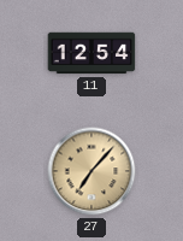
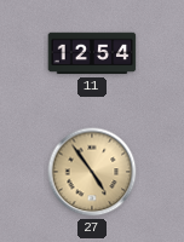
27: 7:07 -> 4:54 (92, 172)
